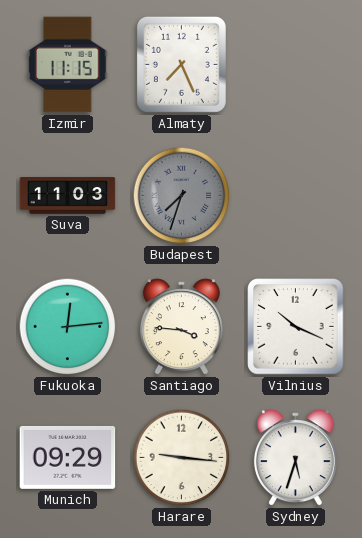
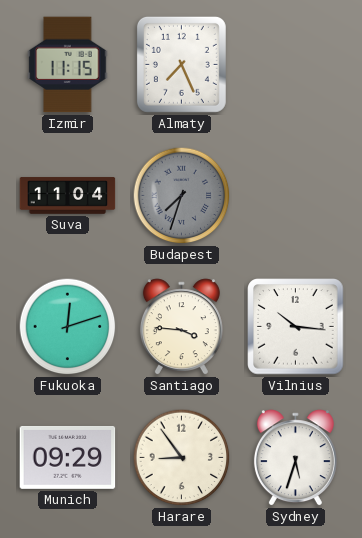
Suva: 11:03 -> 11:04 (68, 196)
Fukuoka: 12:14 -> 12:12 (68, 327)
Vilnius: 10:19 -> 10:16 (296, 327)
Harare: 9:16 -> 8:54 (182, 458)
